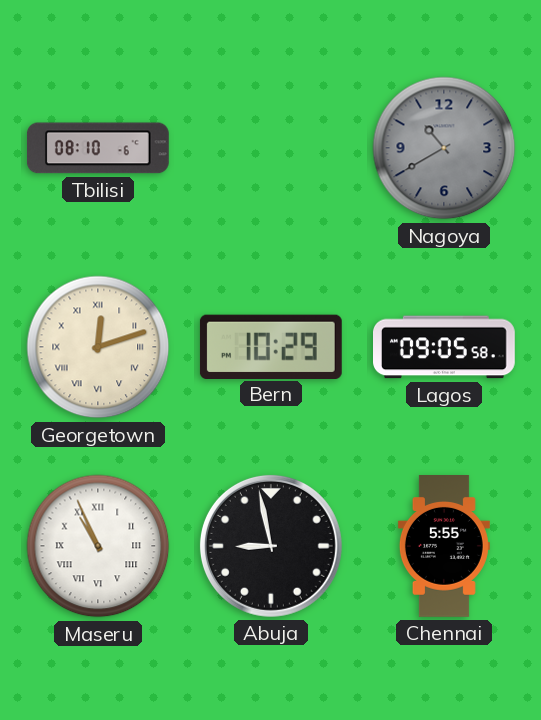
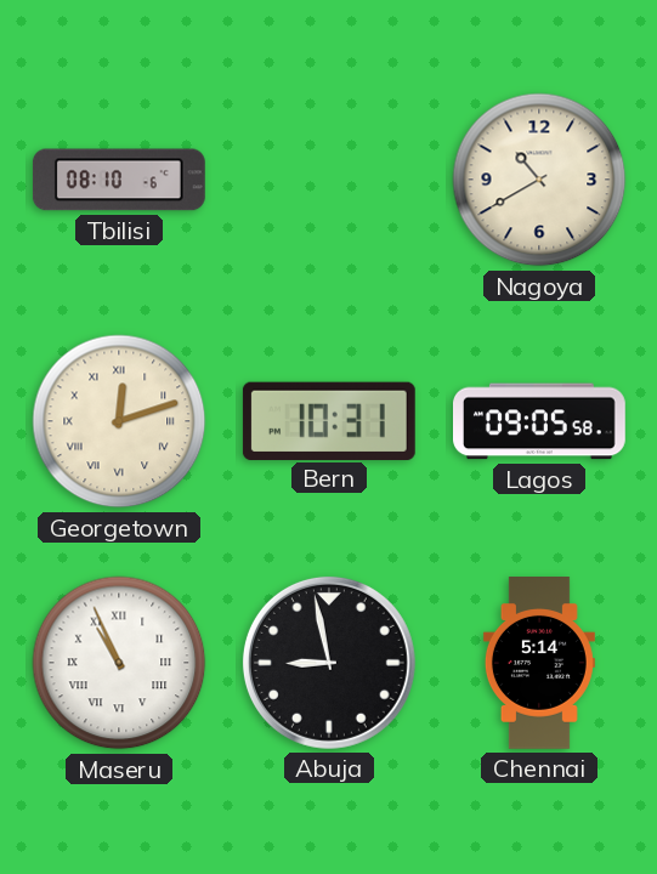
Nagoya dial: grey -> cream (539, 180)
Bern: 10:29 -> 10:31 (329, 420)
Chennai: 5:55 -> 5:14 (539, 664)
